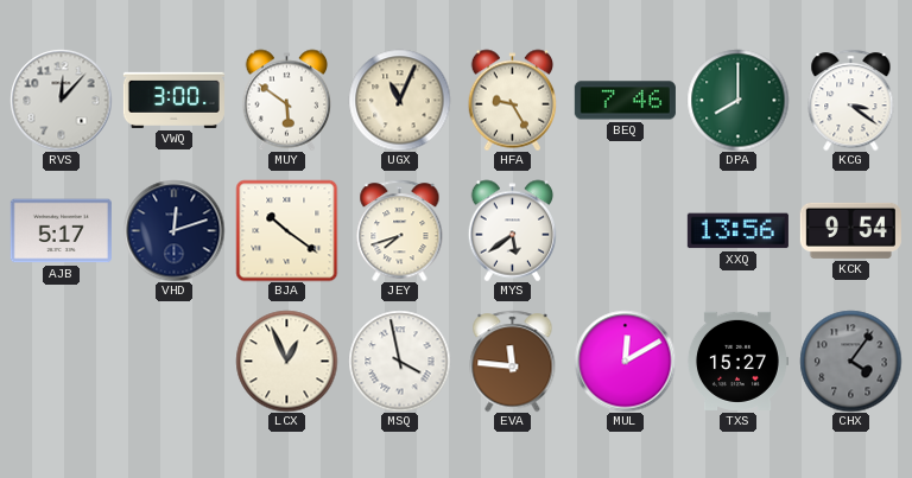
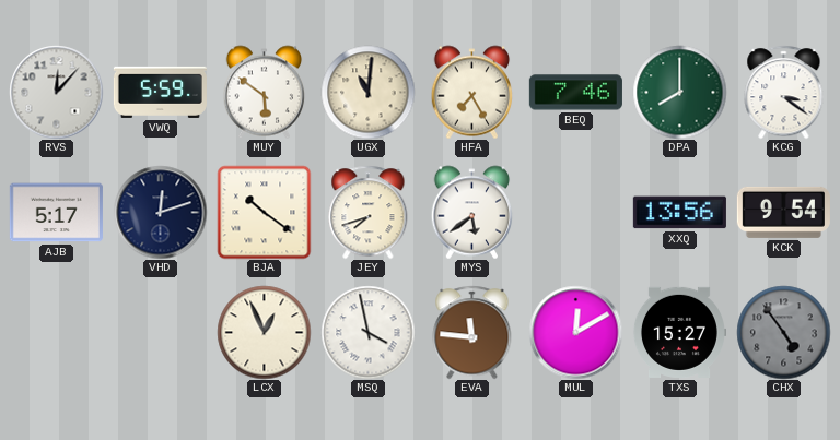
VWQ: 3:00 -> 5:59 (160, 92)
UGX: 11:04 -> 11:01 (367, 92)
HFA: 9:25 -> 7:25 (472, 92)
CHX: 4:06 -> 4:54 (783, 332)
